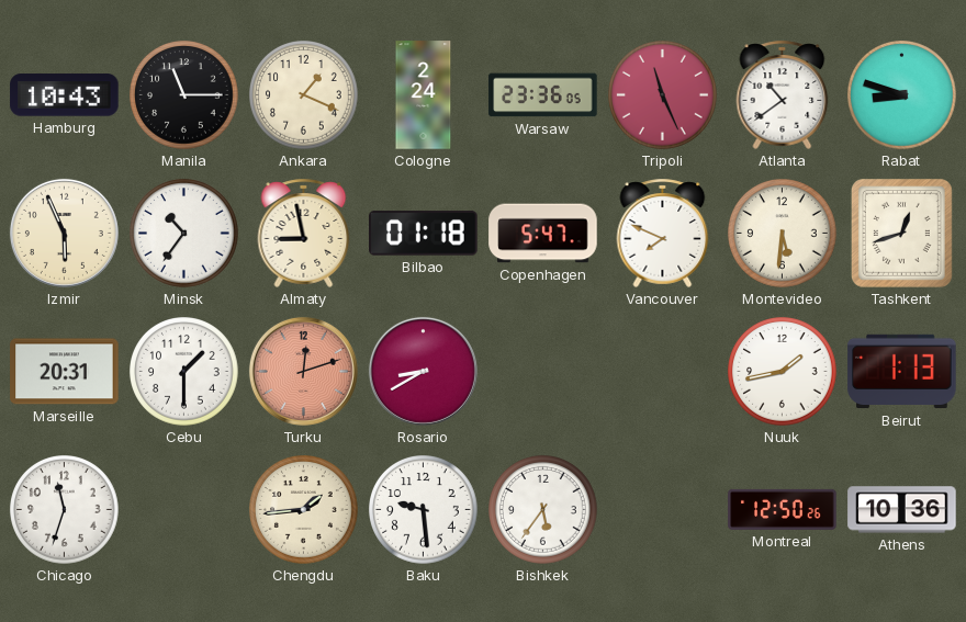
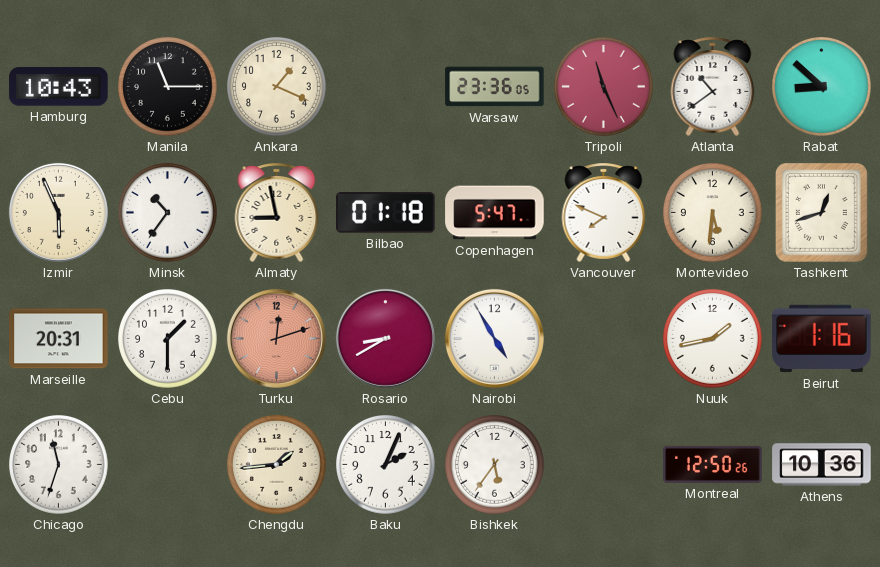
Cologne: 2:24 -> none (424, 95)
Rabat: 8:48 -> 8:52 (822, 87)
Nairobi: none -> 4:55 (494, 338)
Beirut: 1:13 -> 1:16 (822, 339)
Baku: 9:29 -> 2:04 (386, 465)
